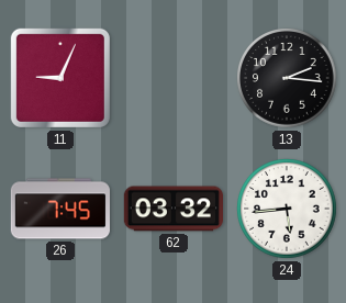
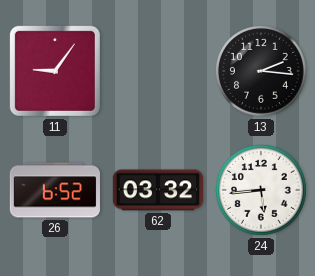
11: 9:04 -> 9:06 (55, 71)
26: 7:45 -> 6:52 (54, 190)
